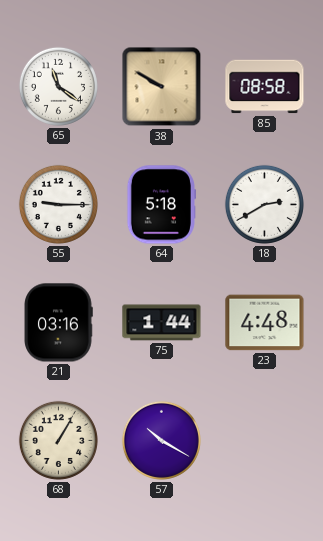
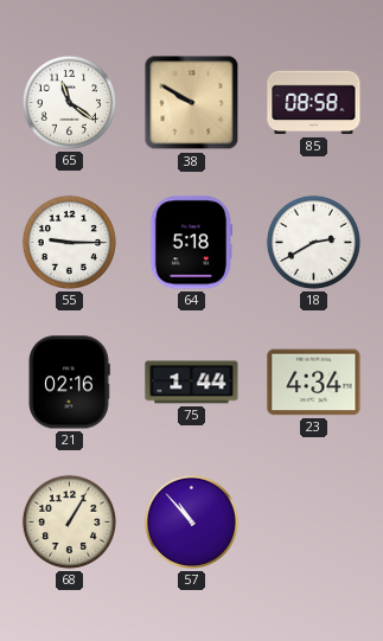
21: 03:16 -> 02:16 (69, 383)
23: 4:48 -> 4:34 (314, 383)
57: 10:20 -> 10:53 (191, 521)
